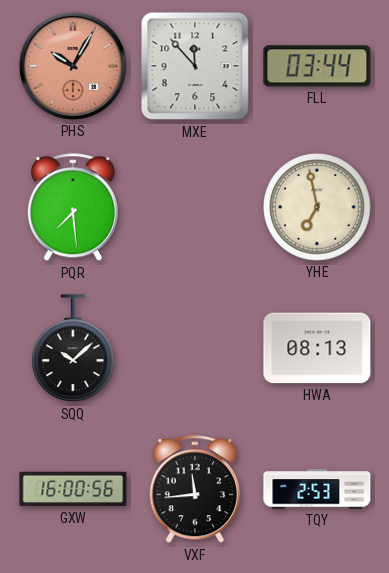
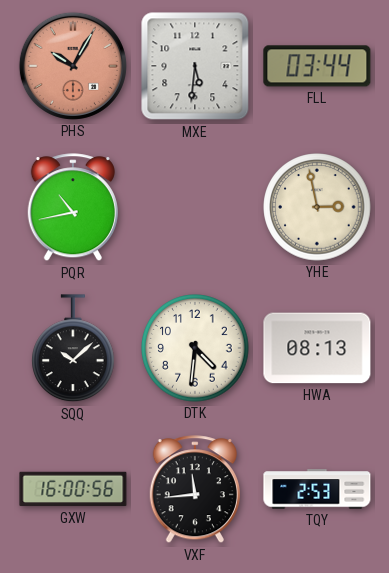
MXE: 11:53 -> 5:31 (195, 66)
PQR: 7:29 -> 10:43 (73, 208)
YHE: 6:58 -> 2:58 (317, 207)
DTK: none -> 4:31 (195, 348)
